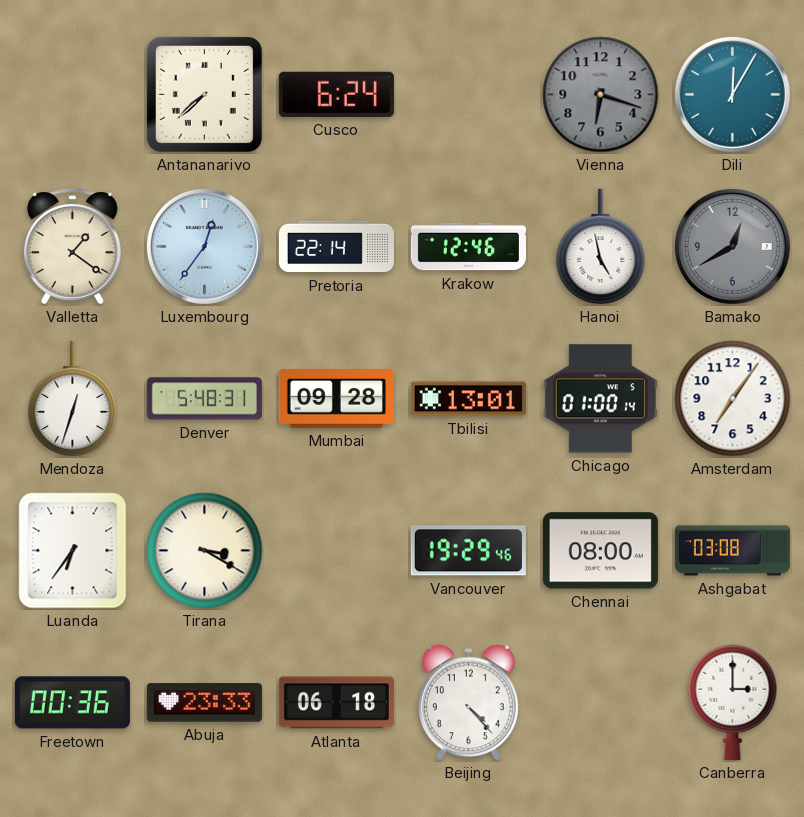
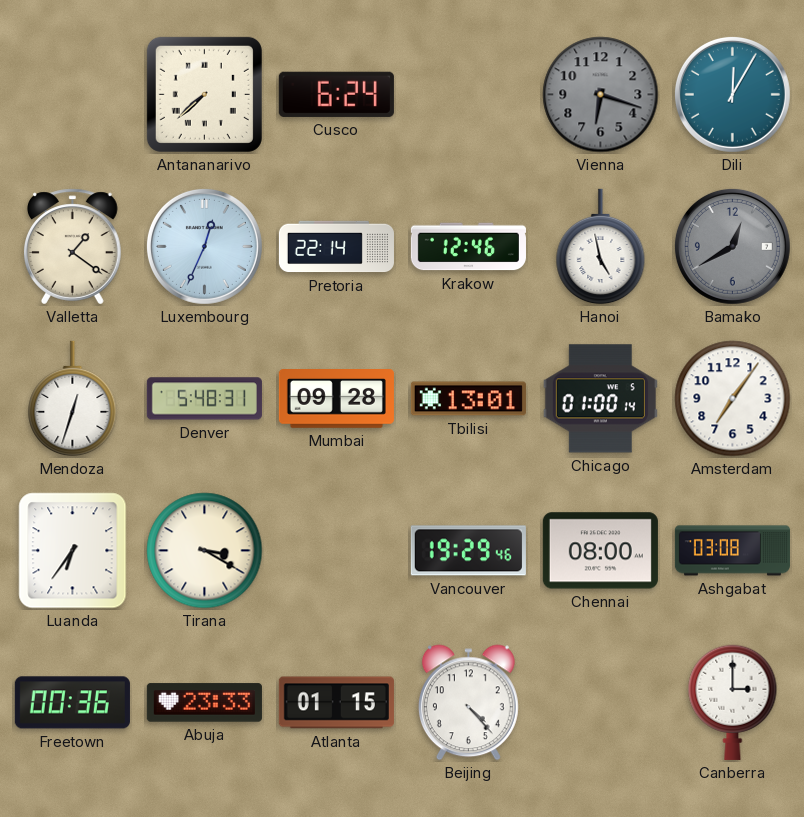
Luxembourg: 12:36 -> 12:34 (204, 246)
Atlanta: 06:18 -> 01:15 (336, 703)
